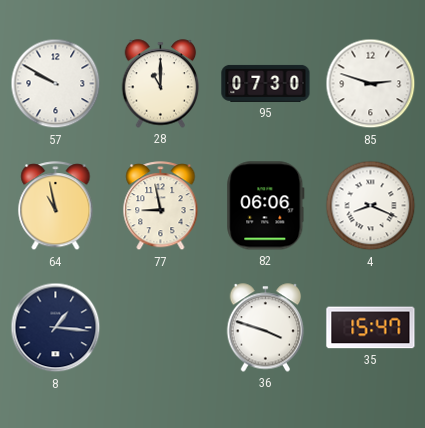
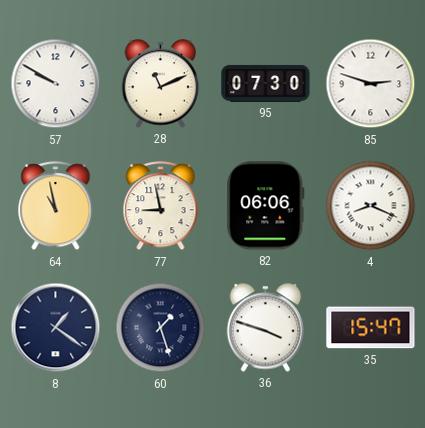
28: 11:00 -> 11:11 (161, 84)
8: 1:16 -> 1:21 (56, 328)
60: none -> 1:27 (161, 328)
